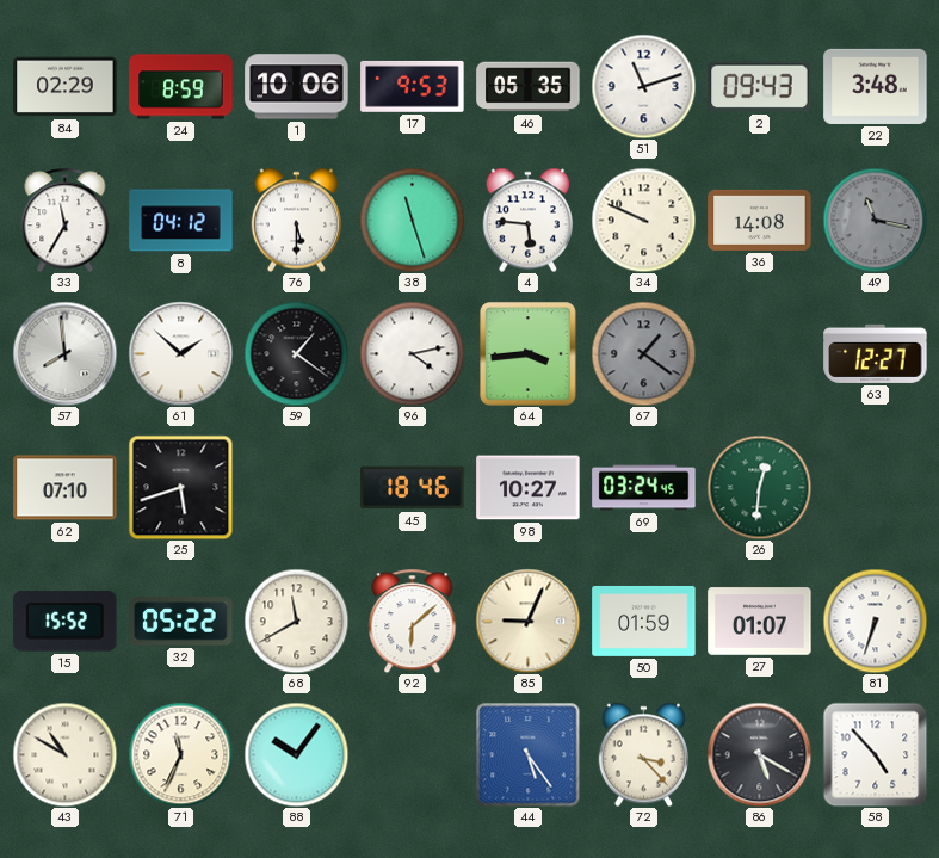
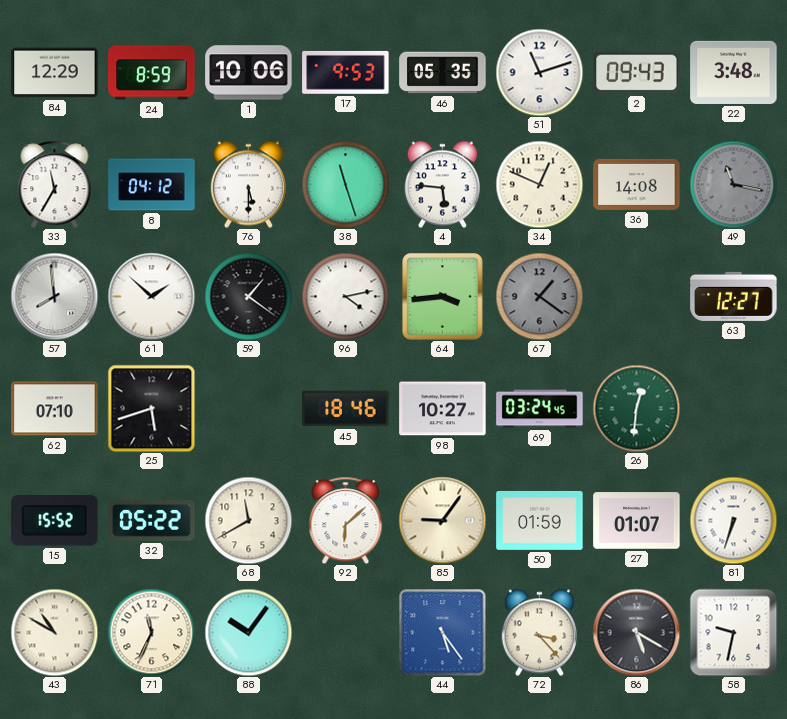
84: 02:29 -> 12:29 (55, 73)
34: 9:49 -> 12:49 (539, 184)
85: 9:04 -> 9:06 (442, 520)
58: 4:53 -> 9:32 (733, 632)
